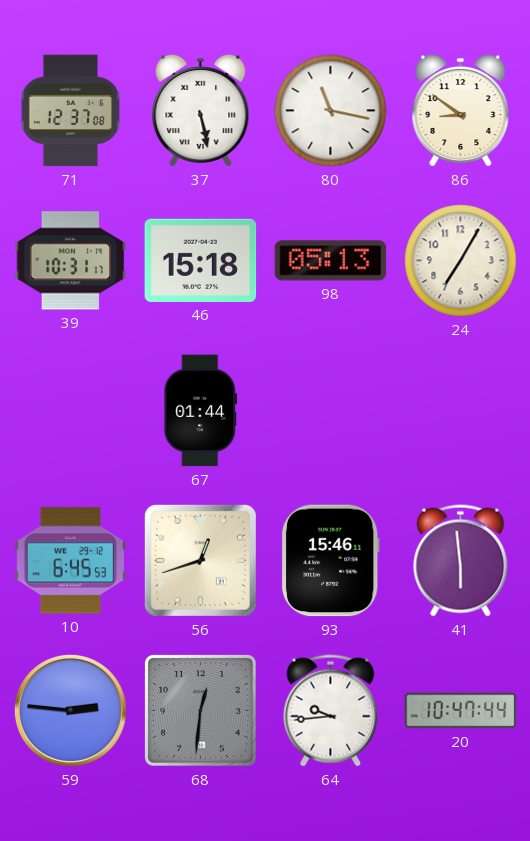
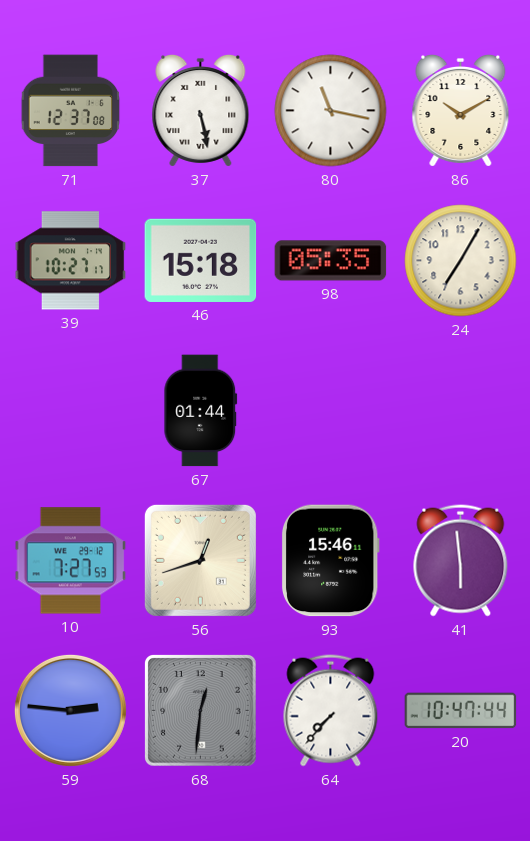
86: 8:51 -> 10:10 (461, 110)
39: 10:31 -> 10:27 (71, 261)
98: 05:13 -> 05:35 (331, 261)
10: 6:45 -> 7:27 (71, 561)
64: 9:44 -> 7:37 (331, 711)
